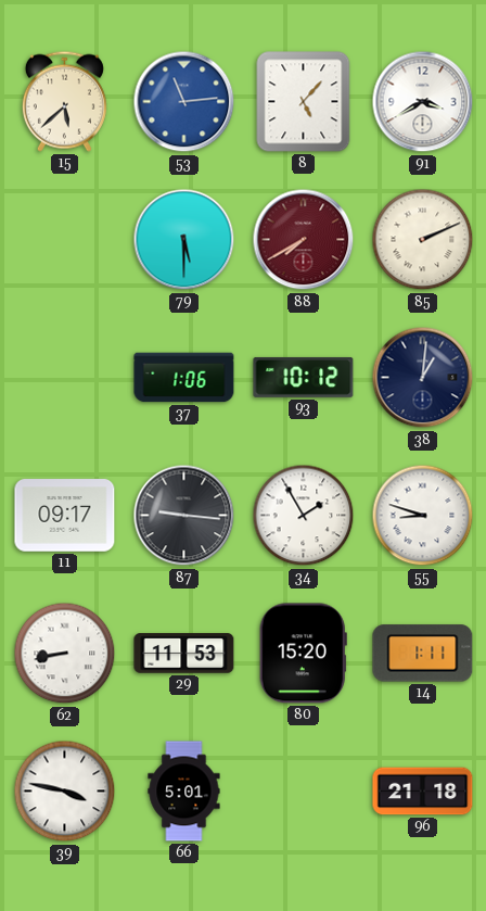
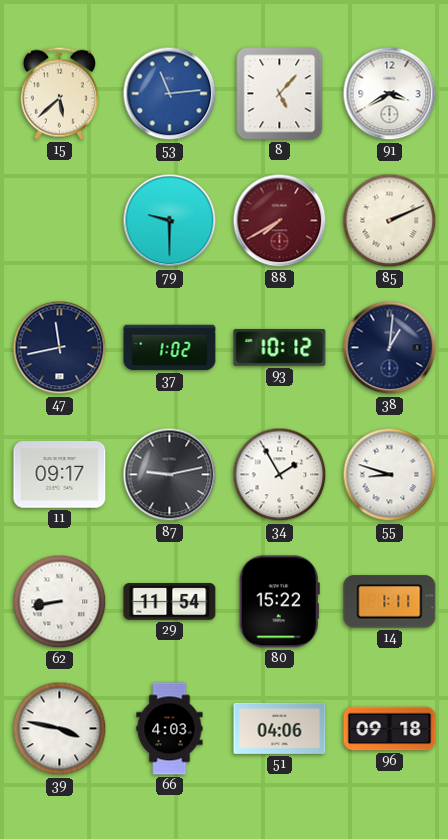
79: 5:30 -> 9:30 (170, 221)
47: none -> 11:43 (60, 348)
37: 1:06 -> 1:02 (170, 348)
87: 9:16 -> 9:13 (170, 475)
29: 11:53 -> 11:54 (170, 602)
80: 15:20 -> 15:22 (279, 602)
66: 5:01 -> 4:03 (170, 729)
51: none -> 04:06 (280, 728)
96: 21:18 -> 09:18 (390, 729)
